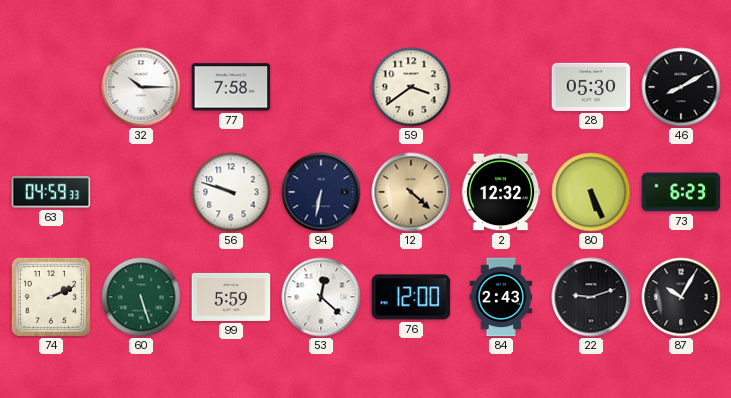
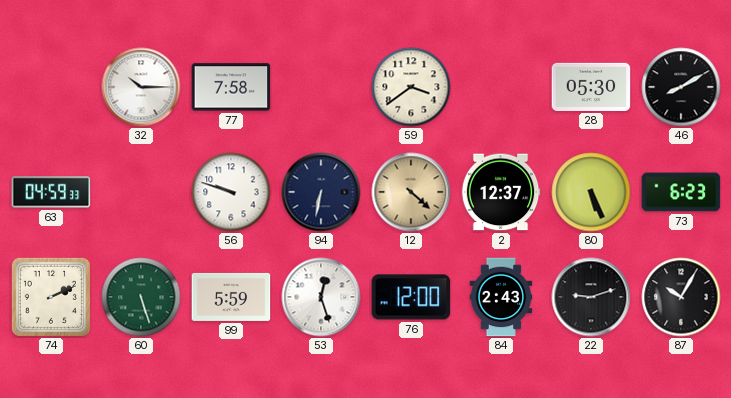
2: 12:32 -> 12:37 (501, 192)
53: 12:22 -> 12:27 (321, 297)
